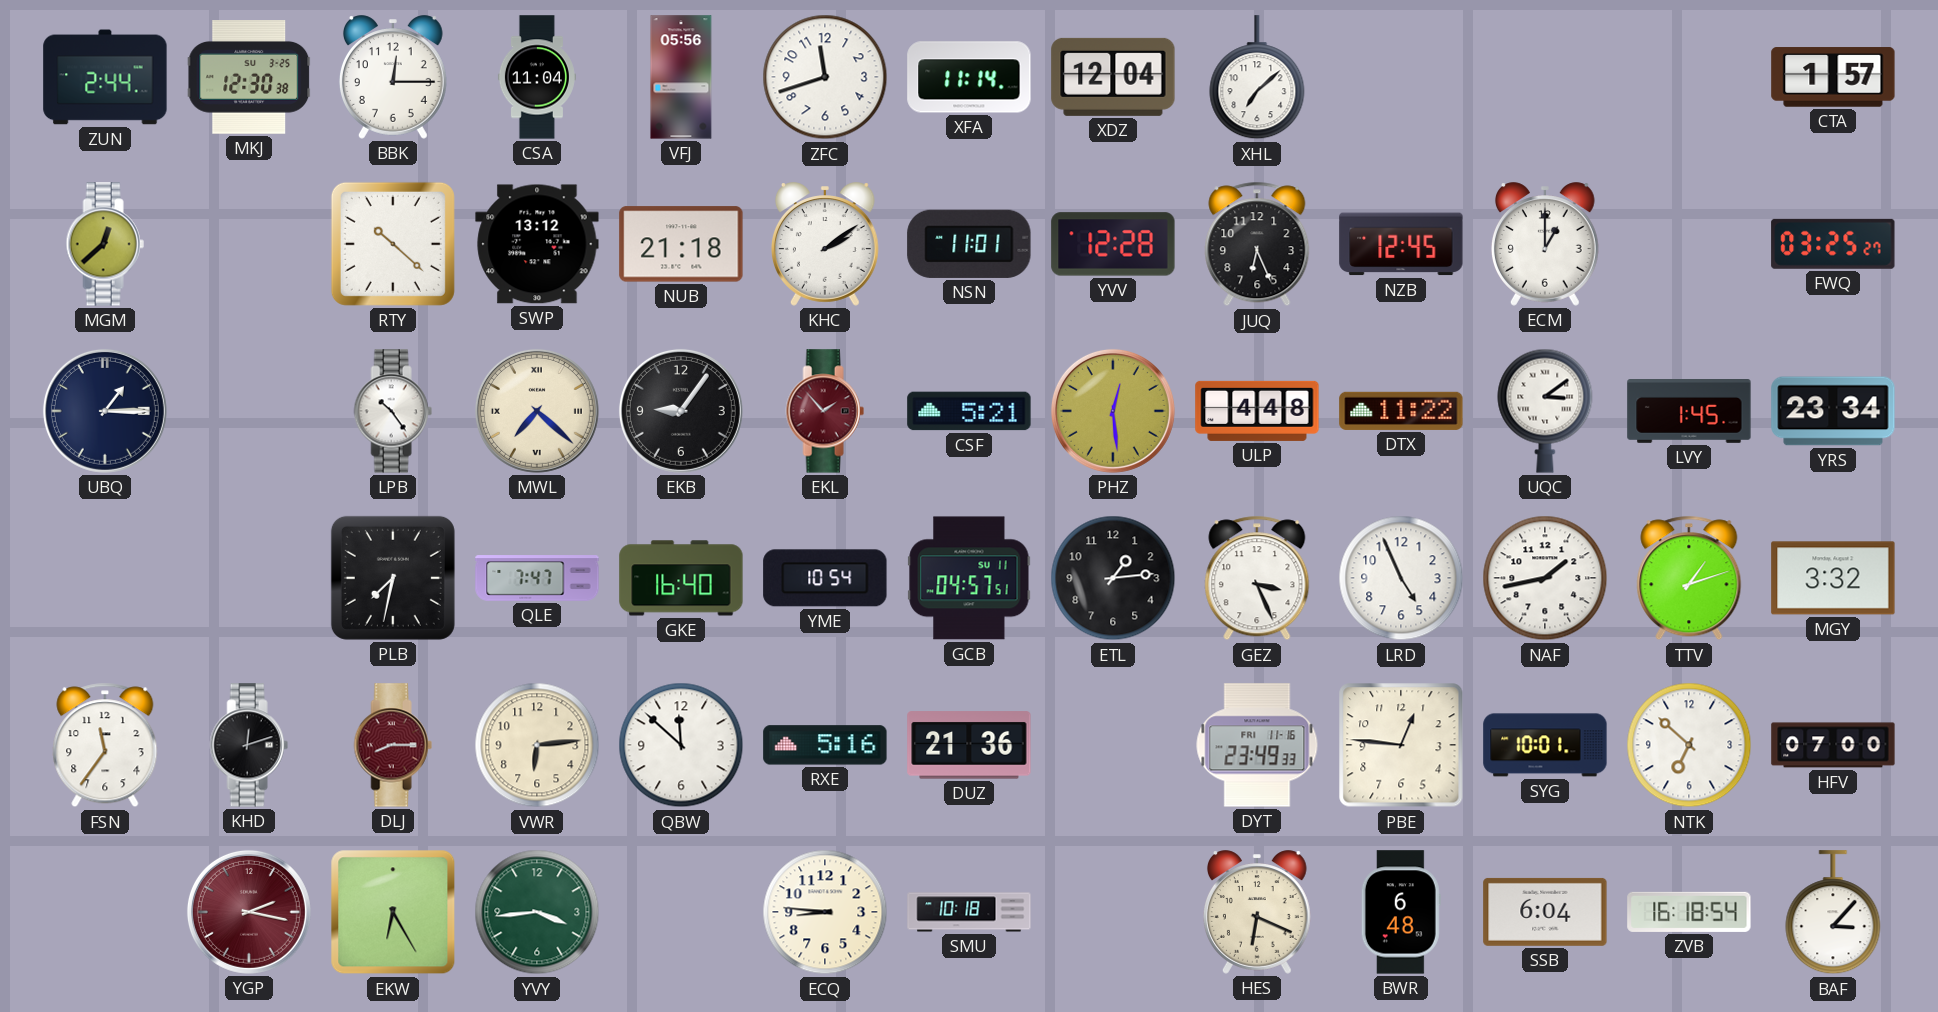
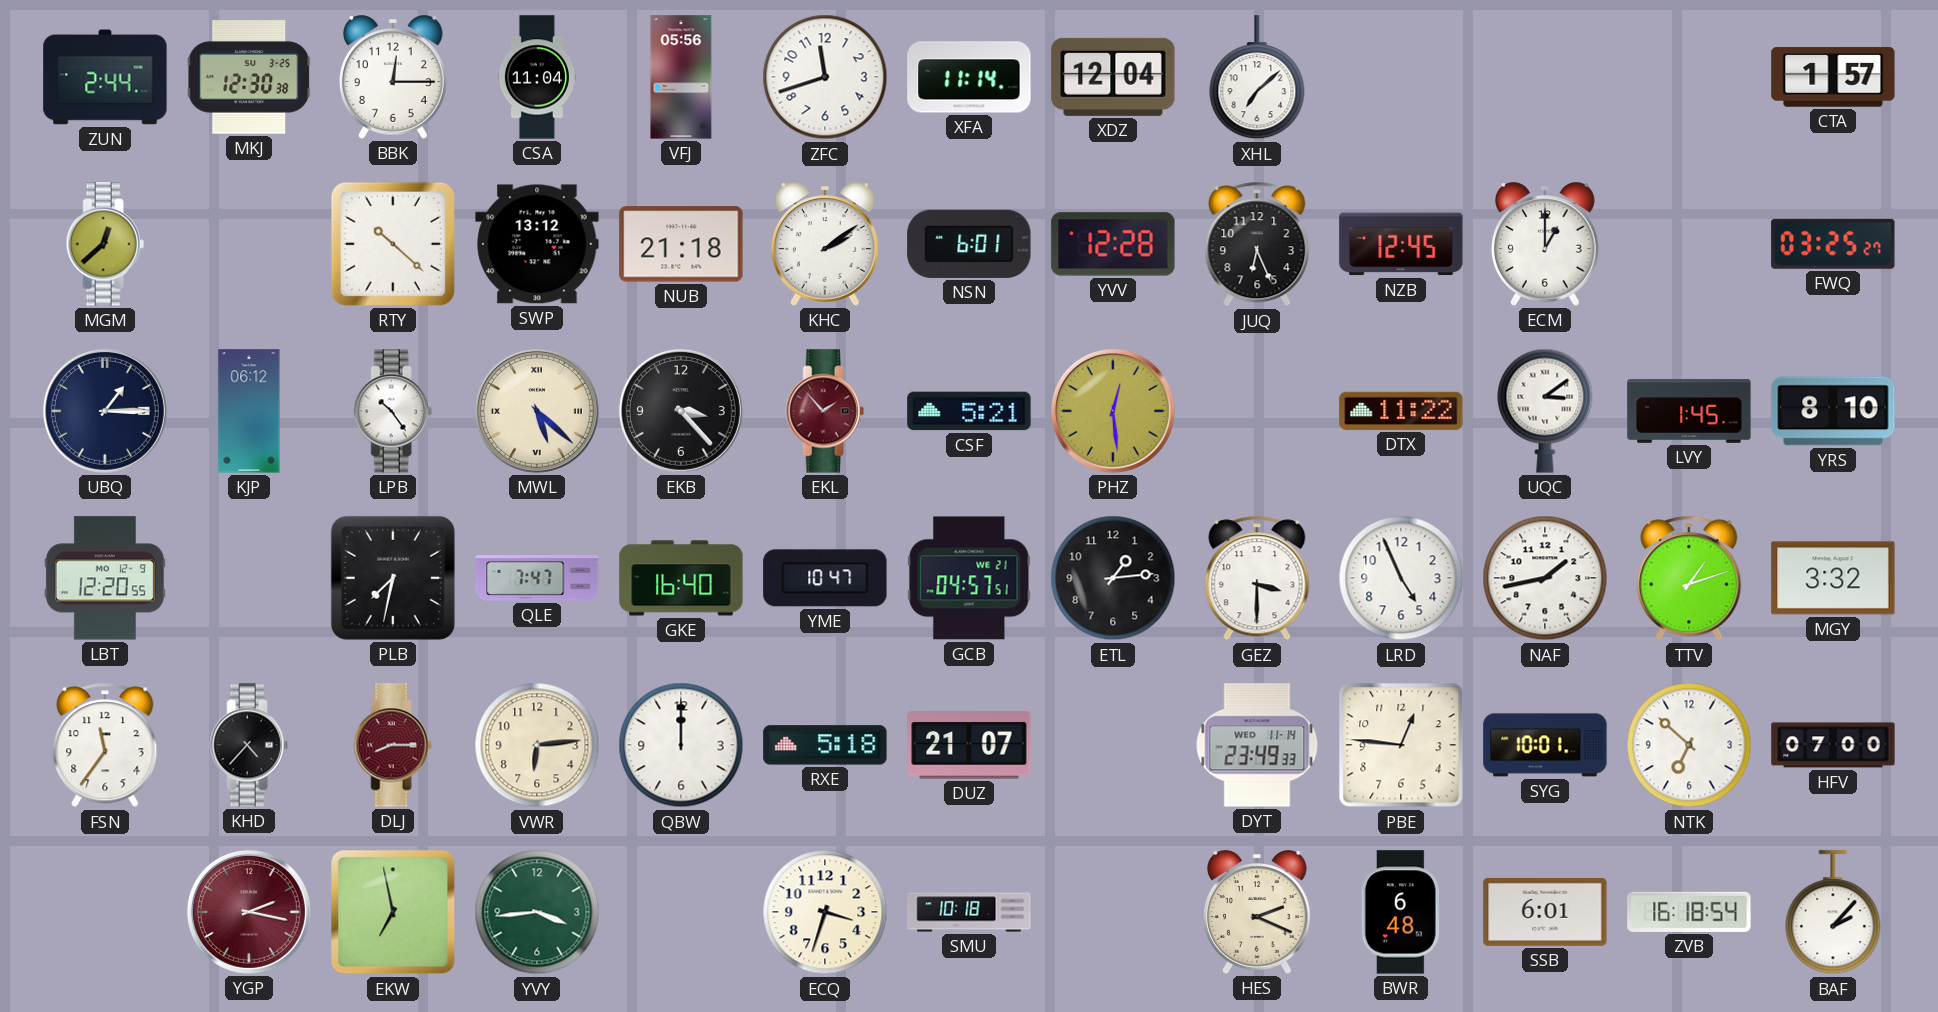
NSN: 11:01 -> 6:01 (969, 244)
KJP: none -> 06:12 (249, 411)
MWL: 7:22 -> 5:22 (537, 411)
EKB: 9:06 -> 3:23 (681, 411)
ULP: 4:48 -> none (1257, 411)
YRS: 23:34 -> 8:10 (1833, 411)
LBT: none -> 12:20 (105, 578)
YME: 10:54 -> 10:47 (825, 578)
GCB date: SU 11 -> WE 21 (969, 578)
GEZ: 3:26 -> 3:30 (1257, 578)
KHD: 12:12 -> 4:37 (249, 745)
QBW: 11:52 -> 12:00 (681, 745)
RXE: 5:16 -> 5:18 (825, 745)
DUZ: 21:36 -> 21:07 (969, 745)
DYT date: FRI 11-16 -> WED 11-14 (1257, 745)
EKW: 6:25 -> 6:58 (393, 912)
ECQ: 8:46 -> 3:33 (825, 912)
HES: 6:19 -> 2:19 (1257, 912)
SSB: 6:04 -> 6:01 (1545, 912)
BAF: 3:07 -> 2:07 (1833, 913)
